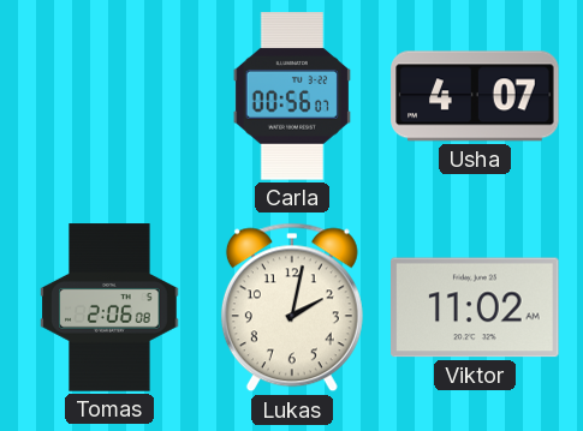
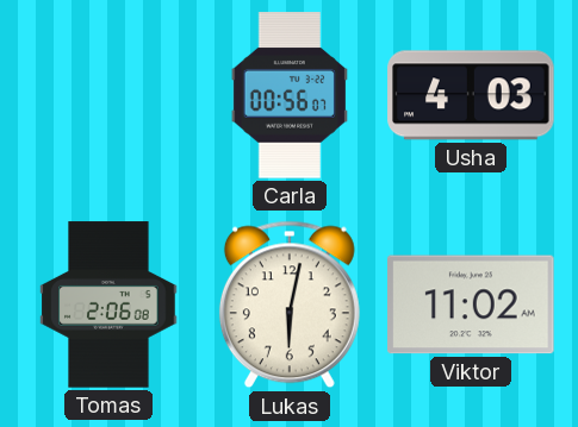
Usha: 4:07 -> 4:03 (471, 95)
Lukas: 2:02 -> 6:02 (290, 304)
